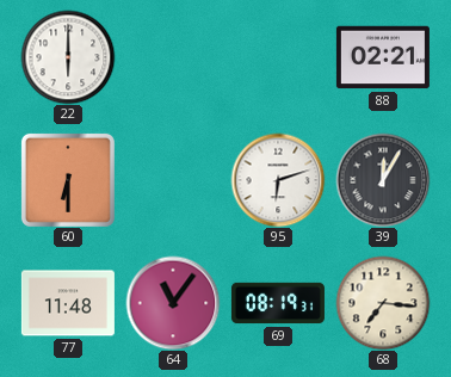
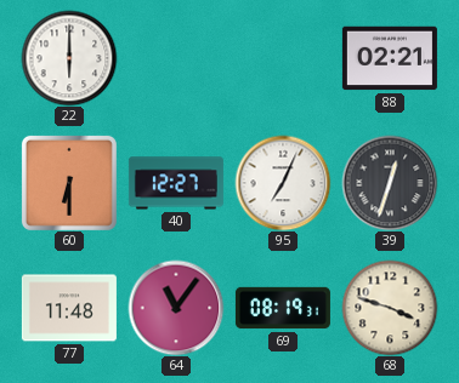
40: none -> 12:27 (176, 183)
95: 6:12 -> 7:04 (283, 183)
39: 12:05 -> 12:33 (390, 183)
68: 7:16 -> 3:48 (390, 308)
